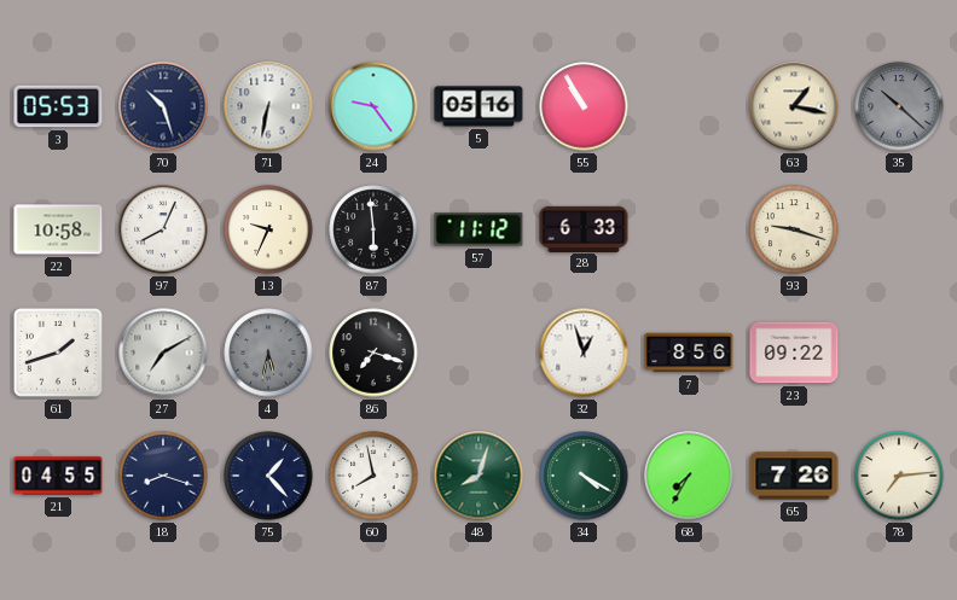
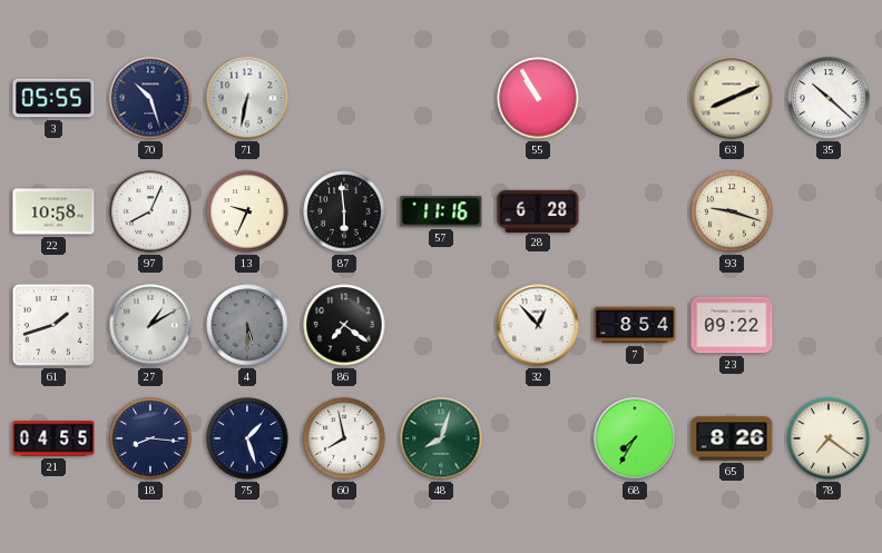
3: 05:53 -> 05:55 (53, 98)
24: 9:24 -> none (373, 106)
5: 05:16 -> none (478, 106)
63: 1:17 -> 8:11 (732, 98)
35 dial: grey -> white (829, 98)
57: 11:12 -> 11:16 (441, 211)
28: 6:33 -> 6:28 (538, 210)
27: 7:10 -> 1:10 (150, 325)
4: 5:32 -> 5:30 (247, 325)
86: 7:18 -> 7:21 (344, 325)
32: 12:57 -> 12:53 (538, 325)
7: 8:56 -> 8:54 (635, 325)
18: 8:18 -> 8:16 (150, 438)
75: 1:23 -> 1:27 (247, 438)
34: 4:20 -> none (584, 476)
65: 7:26 -> 8:26 (732, 438)
78: 7:14 -> 7:21 (829, 438)
